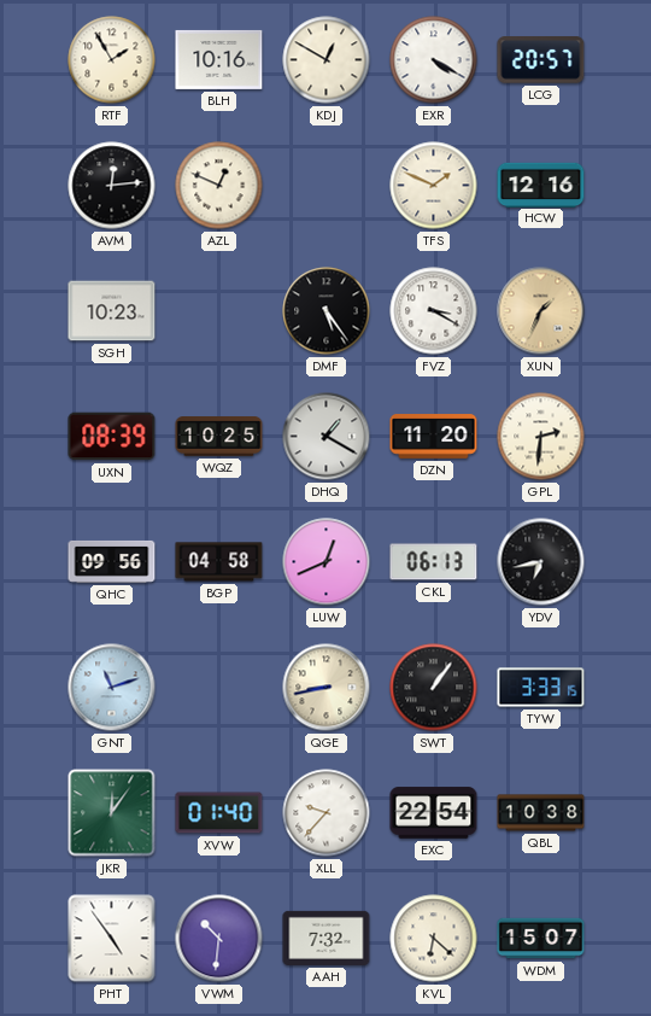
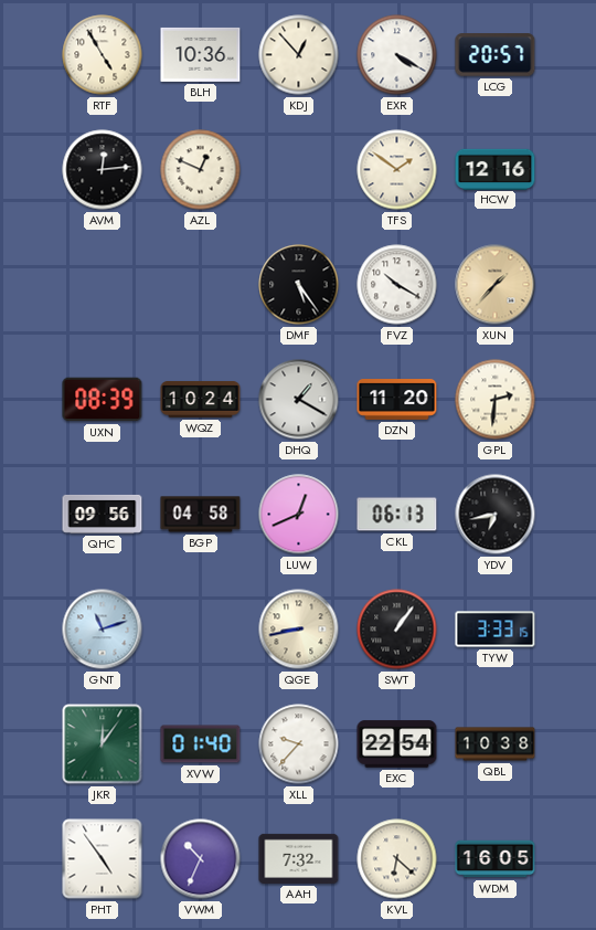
RTF: 1:55 -> 4:55 (103, 55)
BLH: 10:16 -> 10:36 (201, 54)
KDJ: 12:50 -> 12:53 (299, 55)
TFS: 1:49 -> 1:51 (397, 170)
SGH: 10:23 -> none (112, 311)
FVZ: 3:20 -> 10:20 (397, 285)
XUN: 1:34 -> 1:37 (496, 285)
WQZ: 10:25 -> 10:24 (201, 400)
VWM: 10:31 -> 10:34 (201, 859)
WDM: 15:07 -> 16:05 (496, 859)
